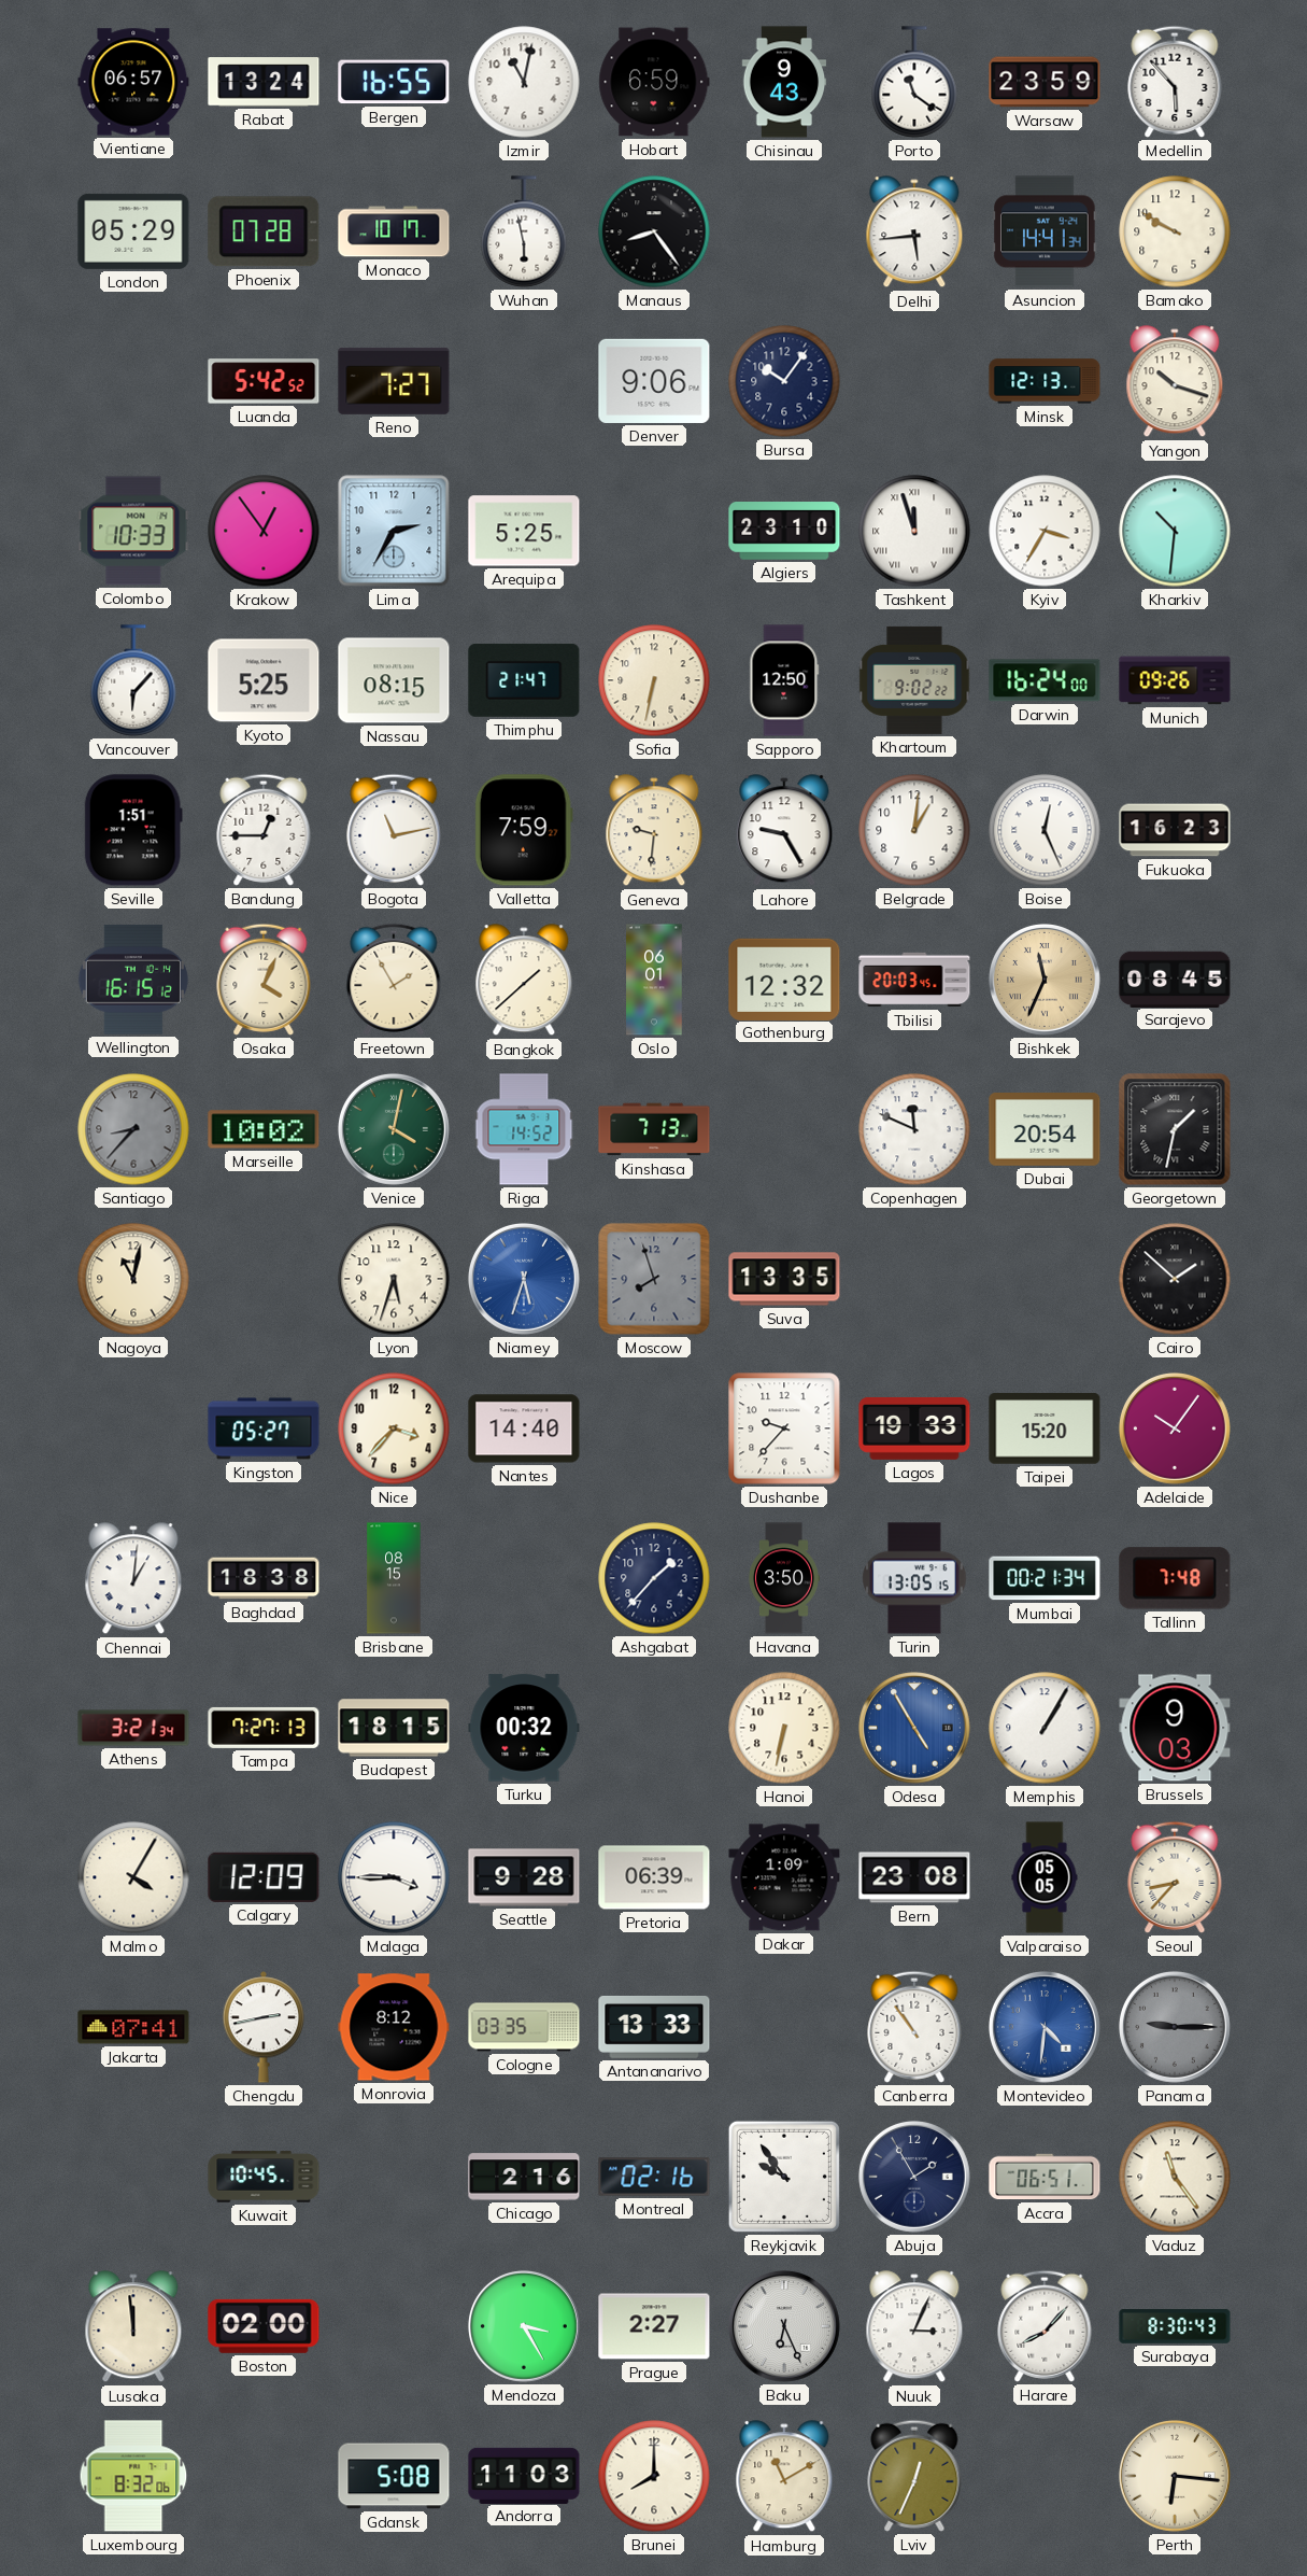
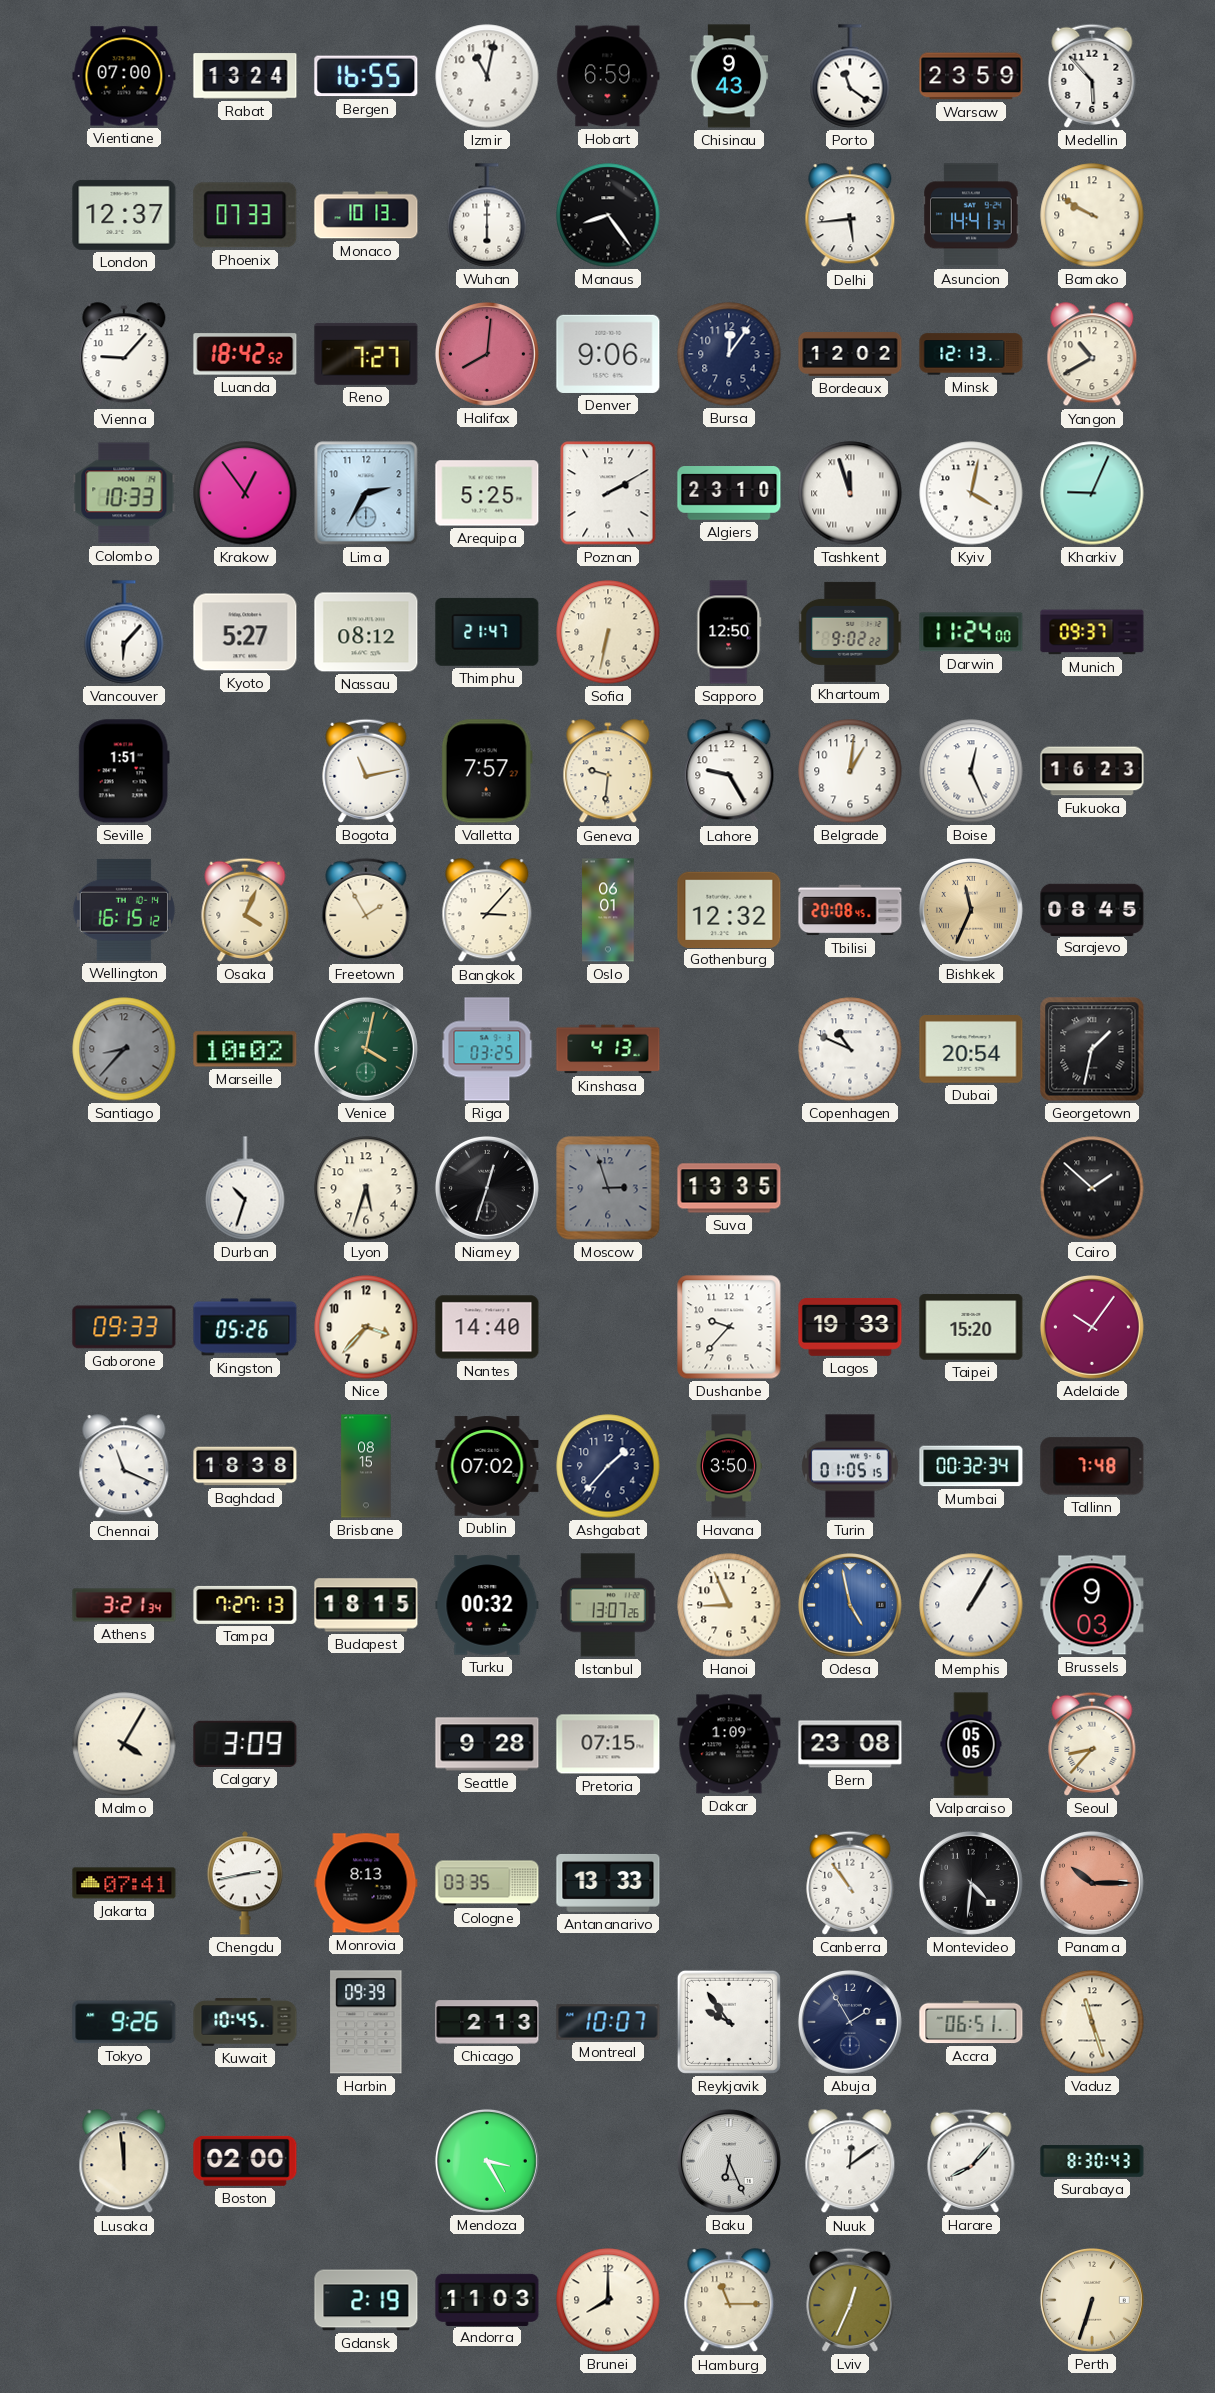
Vientiane: 06:57 -> 07:00 (124, 76)
London: 05:29 -> 12:37 (124, 215)
Phoenix: 07:28 -> 07:33 (245, 215)
Monaco: 10:17 -> 10:13 (366, 215)
Wuhan: 5:58 -> 6:00 (487, 215)
Vienna: none -> 9:07 (124, 355)
Luanda: 5:42 -> 18:42 (245, 354)
Halifax: none -> 8:01 (487, 354)
Bursa: 10:06 -> 12:06 (729, 354)
Bordeaux: none -> 12:02 (850, 355)
Yangon: 10:18 -> 10:40 (1092, 355)
Poznan: none -> 2:10 (608, 493)
Kyiv: 3:35 -> 4:02 (971, 493)
Kharkiv: 10:31 -> 9:04 (1092, 493)
Kyoto: 5:25 -> 5:27 (245, 632)
Nassau: 08:15 -> 08:12 (366, 632)
Darwin: 16:24 -> 11:24 (971, 632)
Munich: 09:26 -> 09:37 (1092, 632)
Bandung: 12:45 -> none (264, 830)
Valletta: 7:59 -> 7:57 (487, 771)
Bangkok: 1:38 -> 3:07 (487, 911)
Tbilisi: 20:03 -> 20:08 (850, 910)
Riga: 14:52 -> 03:25 (487, 1049)
Kinshasa: 7:13 -> 4:13 (608, 1049)
Copenhagen: 11:49 -> 10:49 (850, 1049)
Nagoya: 11:02 -> none (133, 1279)
Durban: none -> 10:33 (245, 1188)
Niamey: 5:33 -> 12:33 (487, 1188)
Niamey dial: blue -> black (487, 1188)
Moscow: 7:57 -> 2:57 (608, 1188)
Gaborone: none -> 09:33 (124, 1327)
Kingston: 05:27 -> 05:26 (245, 1327)
Chennai: 1:01 -> 11:19 (124, 1467)
Dublin: none -> 07:02 (487, 1466)
Turin: 13:05 -> 01:05 (850, 1466)
Mumbai: 00:21 -> 00:32 (971, 1466)
Istanbul: none -> 13:07 (608, 1605)
Hanoi: 6:32 -> 8:56 (729, 1605)
Odesa: 4:55 -> 4:58 (850, 1605)
Calgary: 12:09 -> 3:09 (245, 1744)
Malaga: 3:45 -> none (394, 1877)
Pretoria: 06:39 -> 07:15 (608, 1744)
Monrovia: 8:12 -> 8:13 (366, 1883)
Montevideo dial: blue -> black (971, 1883)
Panama: 9:15 -> 10:15 (1092, 1883)
Panama dial: grey -> salmon (1092, 1883)
Tokyo: none -> 9:26 (124, 2022)
Harbin: none -> 09:39 (366, 2022)
Chicago: 2:16 -> 2:13 (487, 2022)
Montreal: 02:16 -> 10:07 (608, 2022)
Vaduz: 11:24 -> 11:27 (1092, 2022)
Prague: 2:27 -> none (654, 2326)
Nuuk: 3:04 -> 12:09 (850, 2162)
Luxembourg: 8:32 -> none (133, 2476)
Gdansk: 5:08 -> 2:19 (366, 2300)
Hamburg: 11:10 -> 11:15 (729, 2301)
Perth: 6:16 -> 6:33 (1092, 2300)
